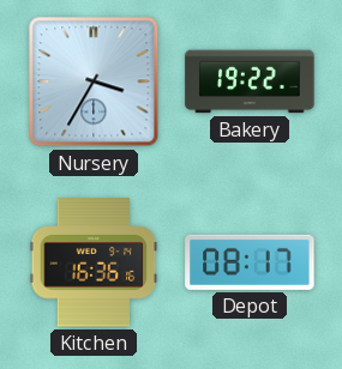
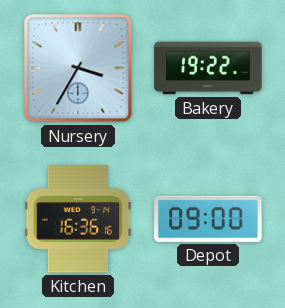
Depot: 08:17 -> 09:00 (208, 219)
